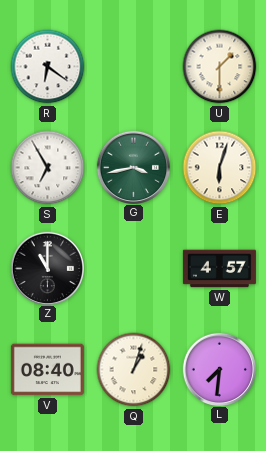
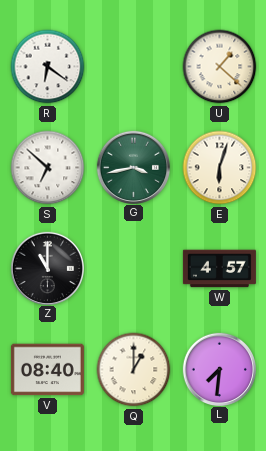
U: 1:30 -> 1:22 (220, 67)
S: 6:55 -> 6:52 (48, 168)
Q: 1:03 -> 1:00 (134, 370)
